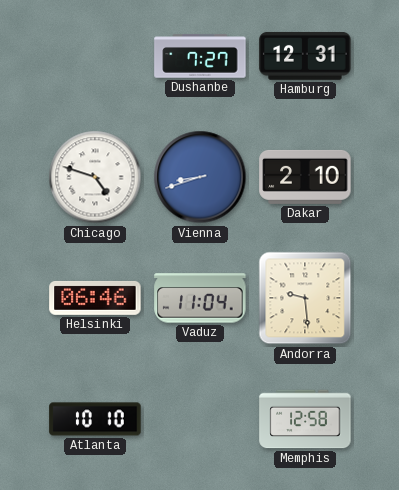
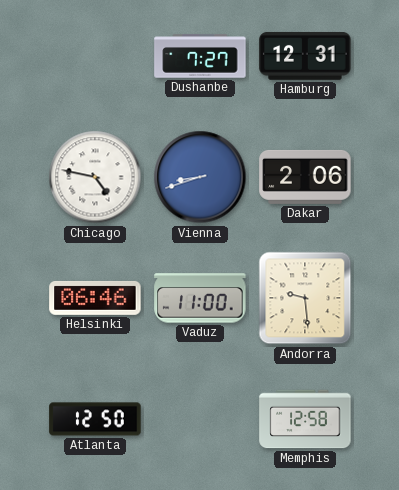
Chicago: 4:48 -> 4:47 (95, 177)
Dakar: 2:10 -> 2:06 (305, 177)
Vaduz: 11:04 -> 11:00 (200, 298)
Atlanta: 10:10 -> 12:50 (95, 419)
